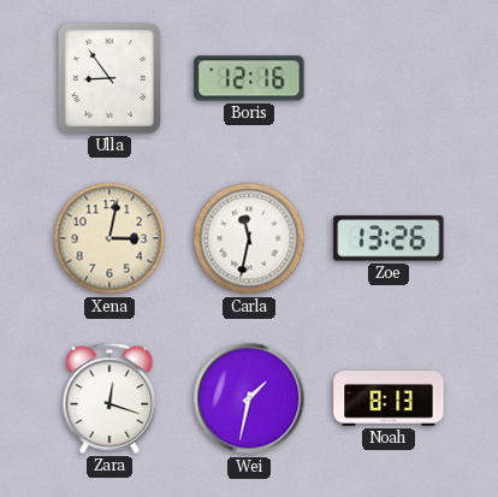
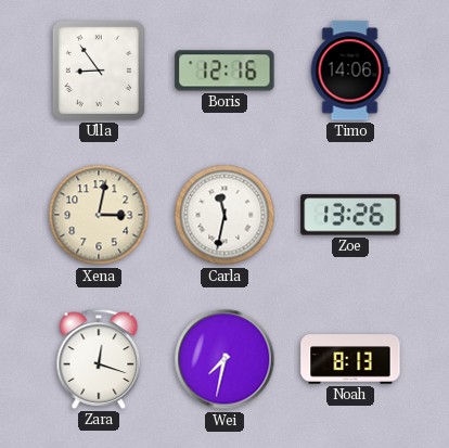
Timo: none -> 14:06 (350, 71)
Wei: 1:32 -> 7:32 (224, 359)
